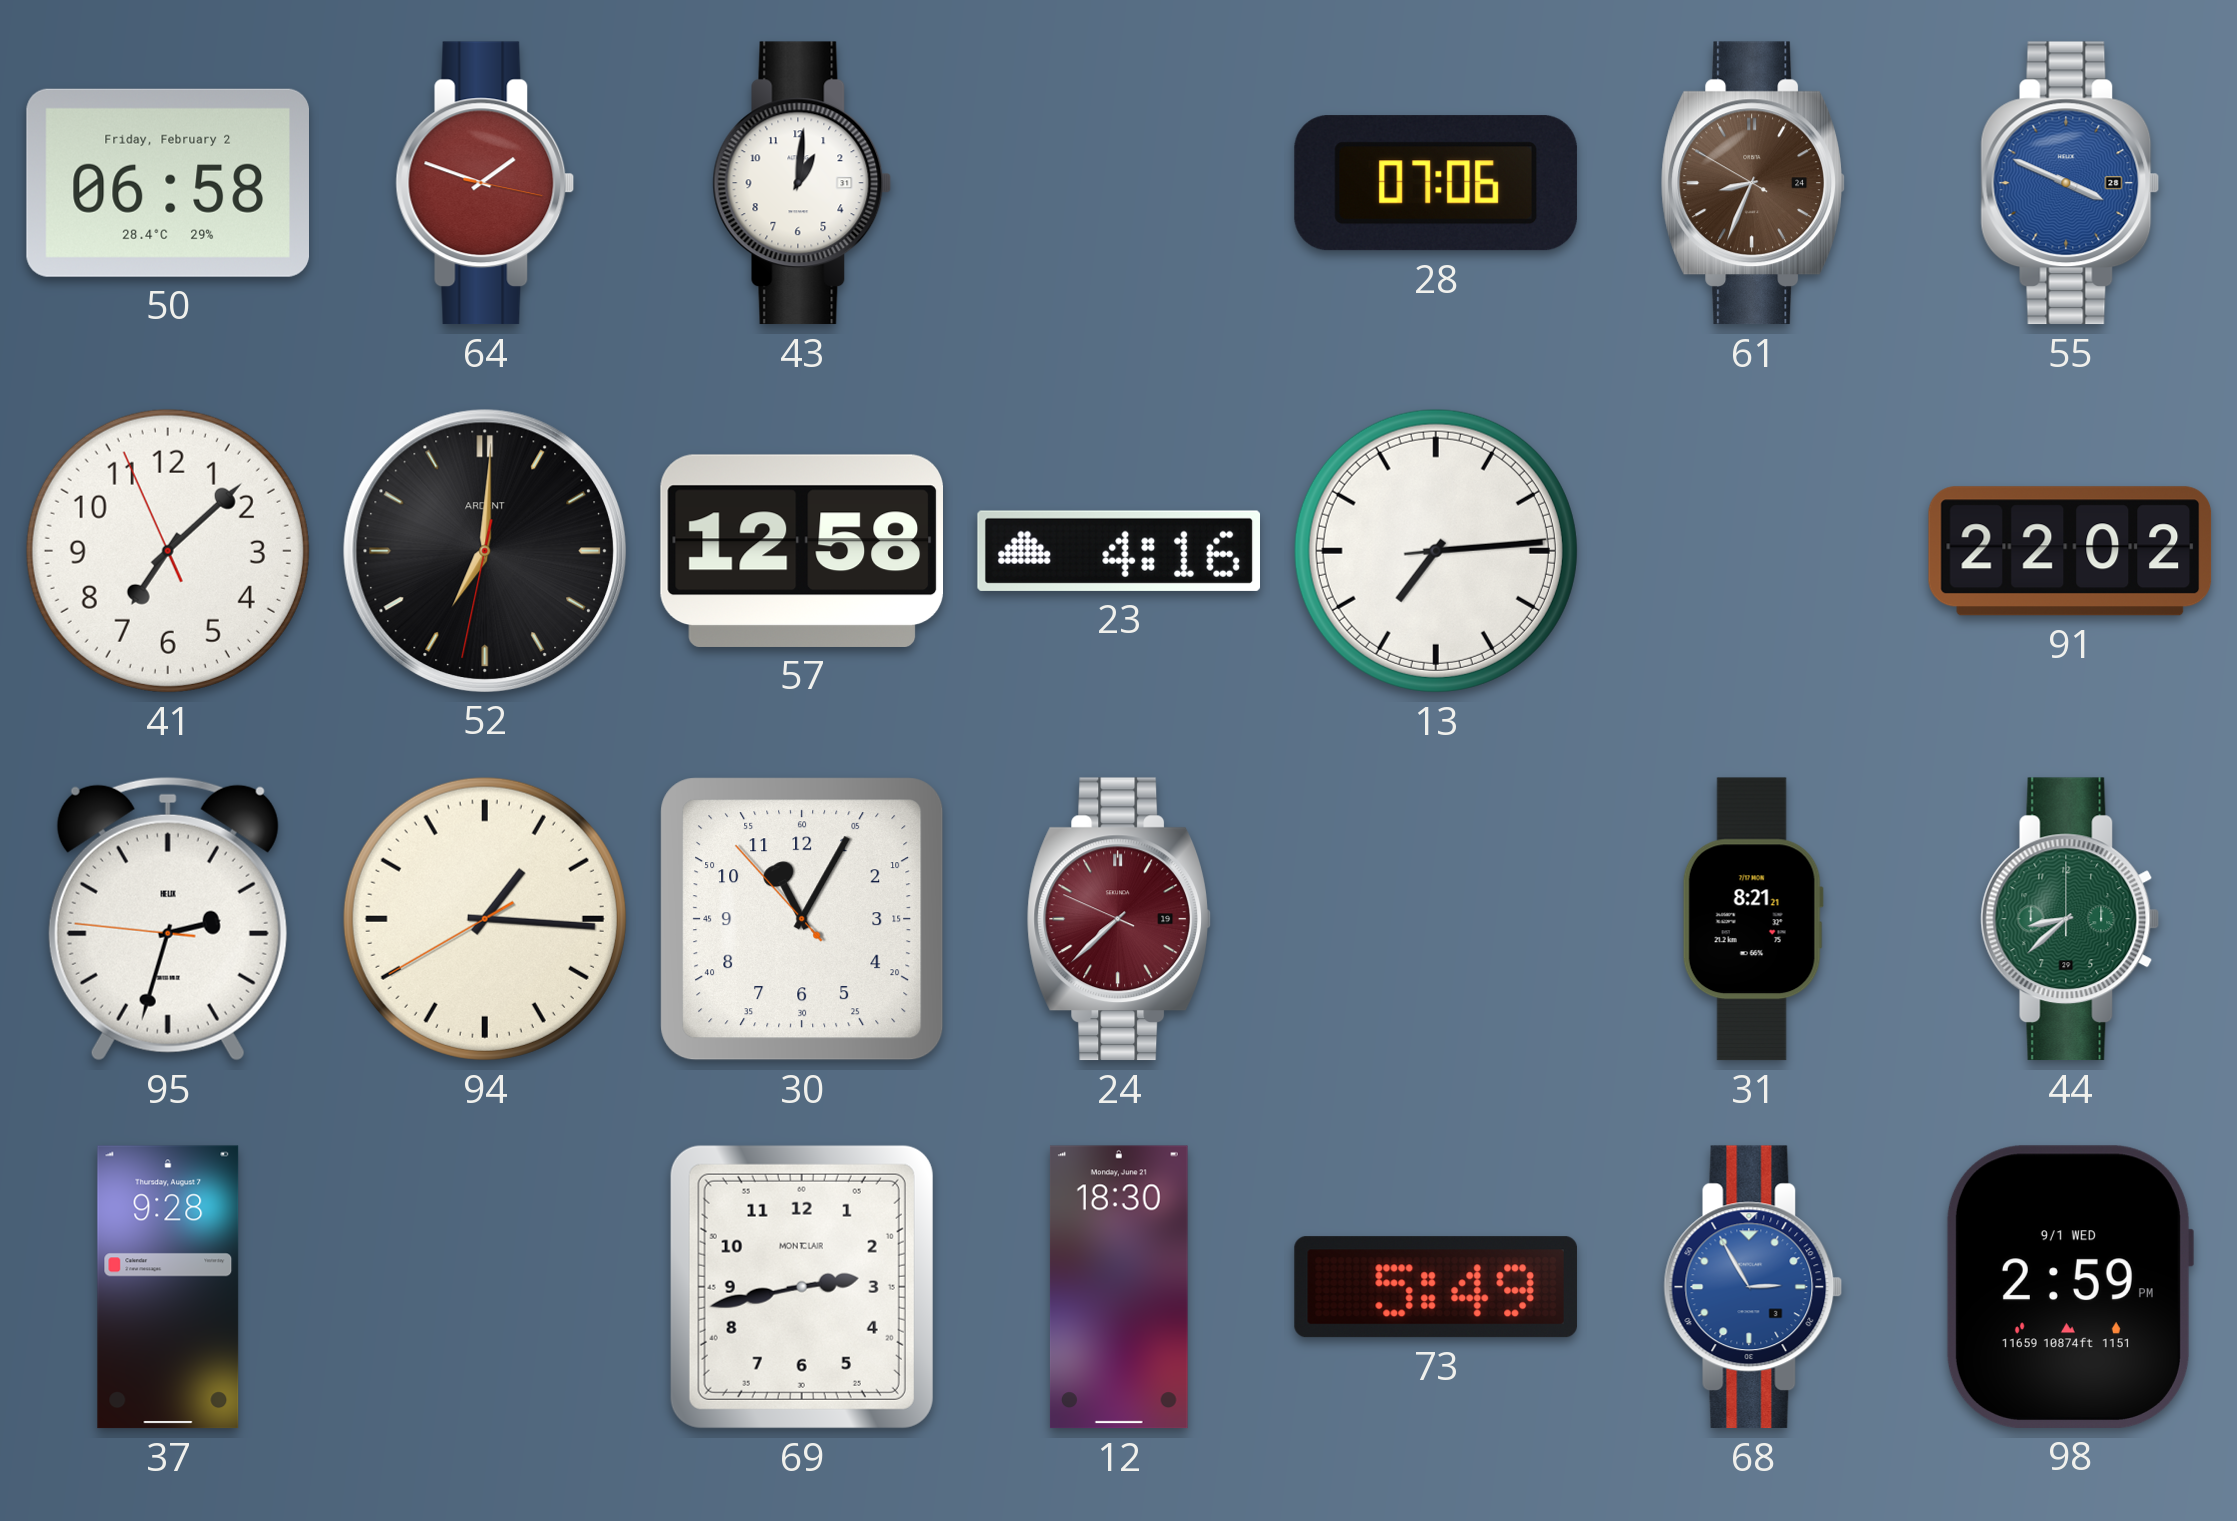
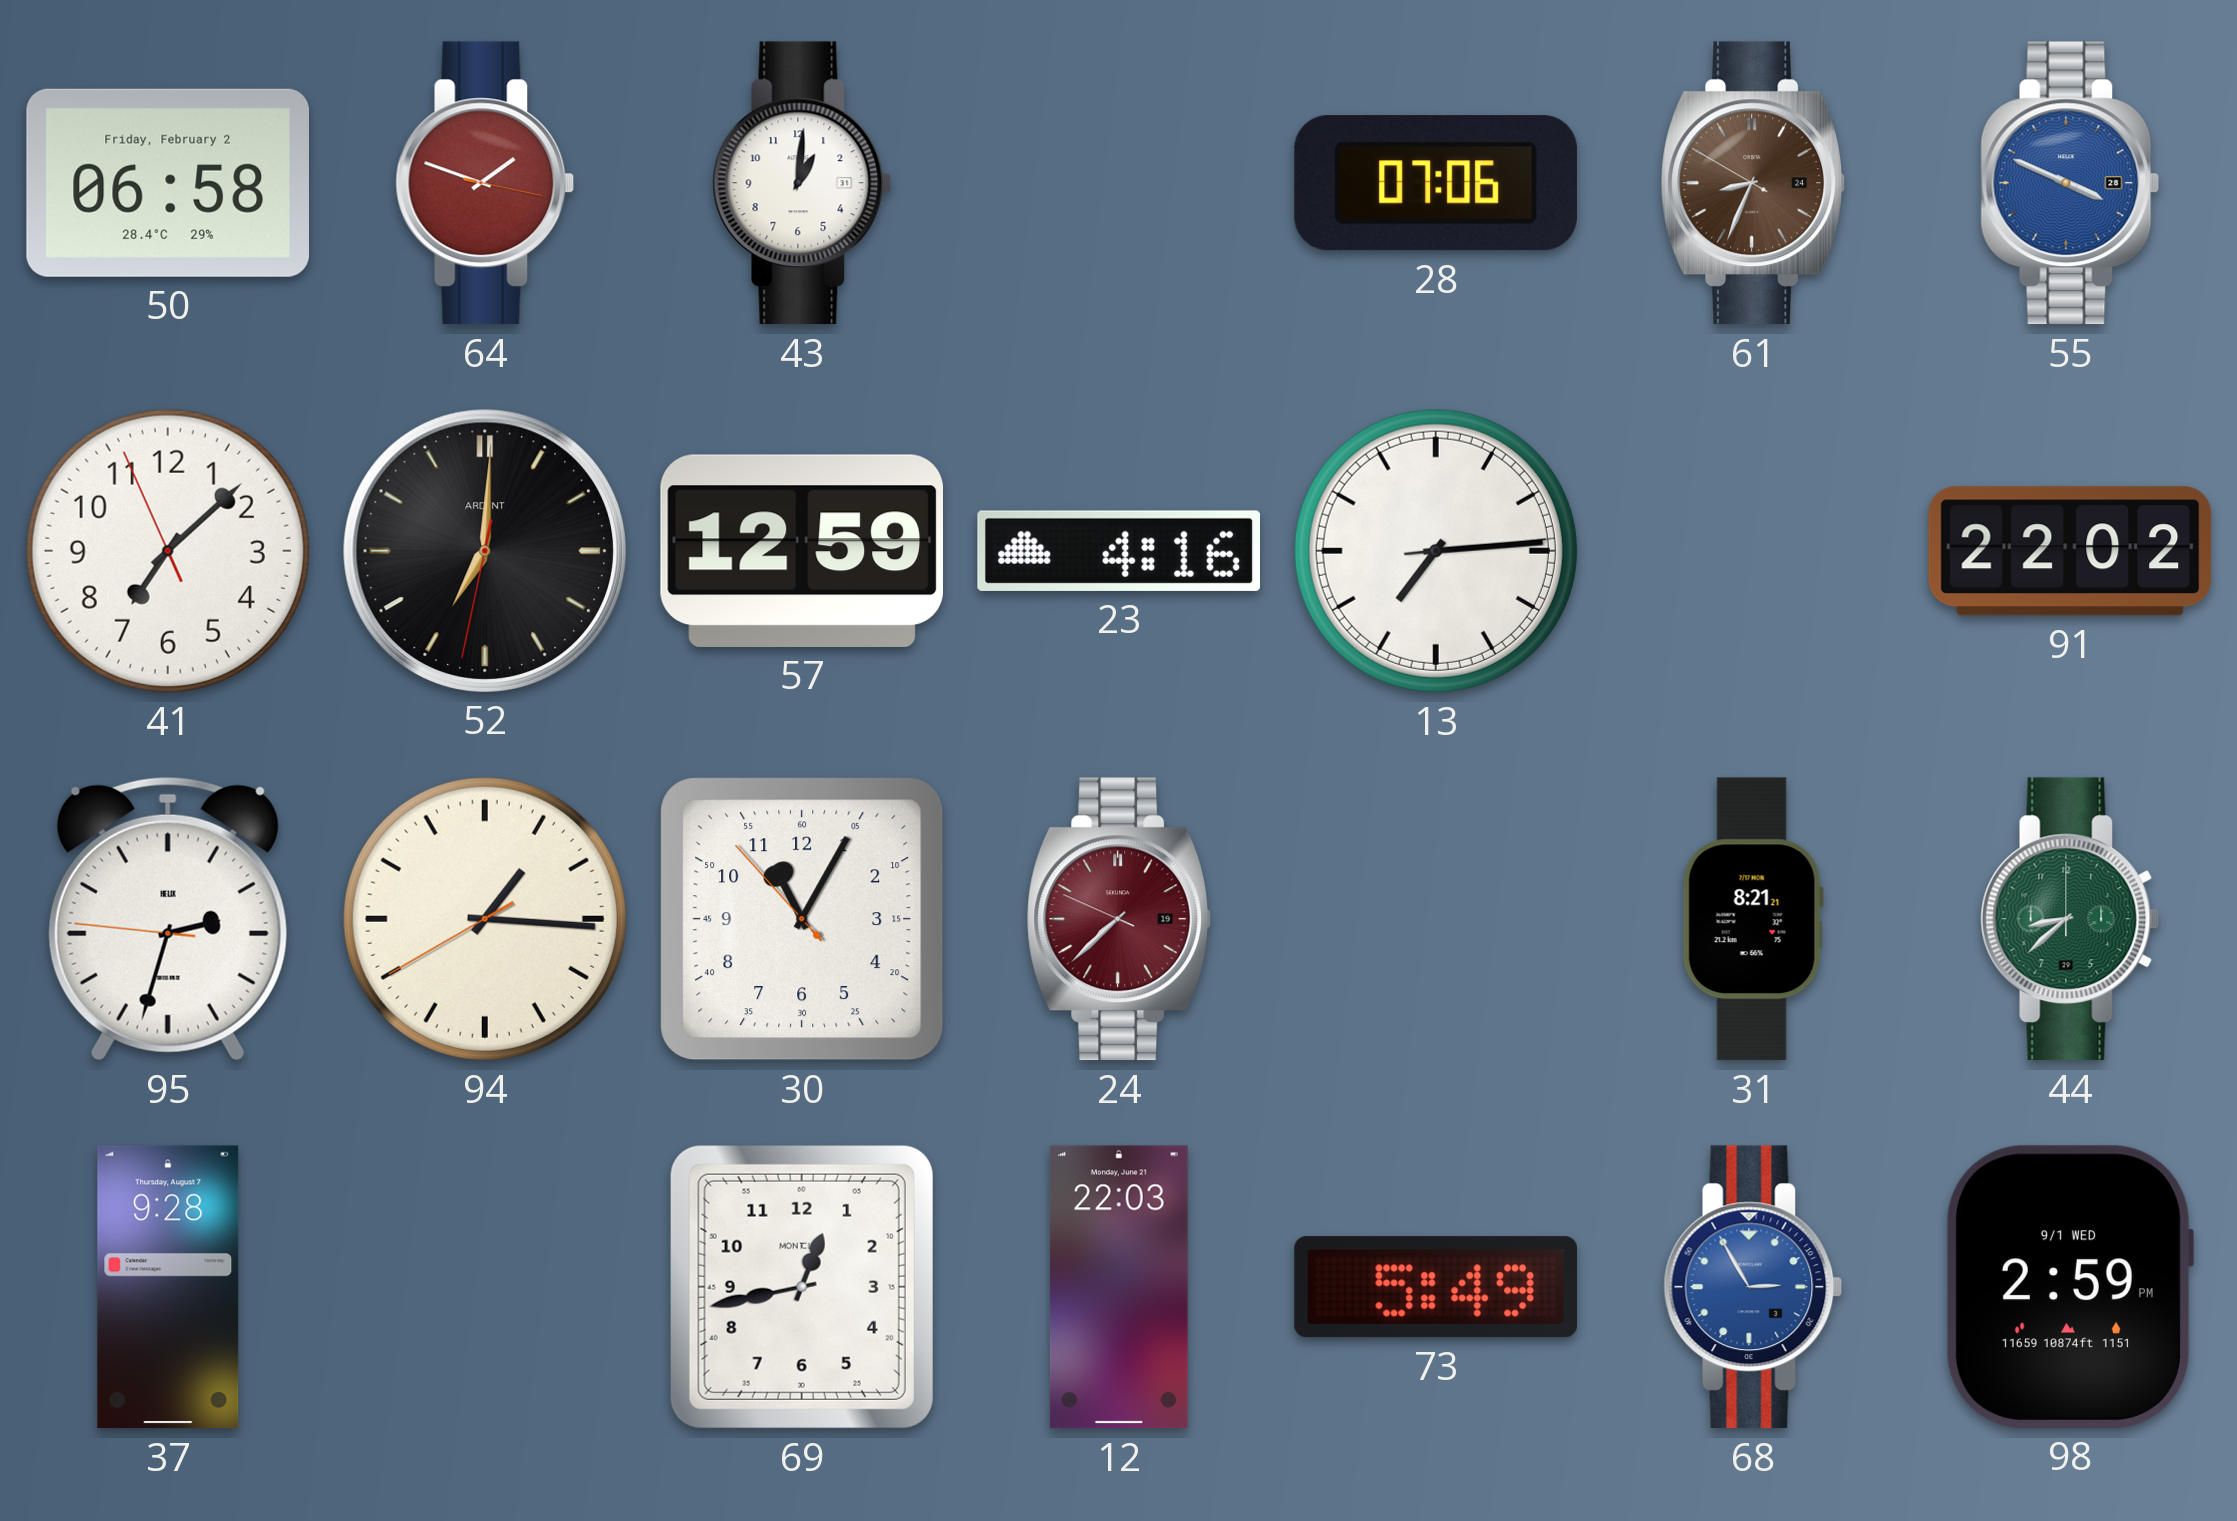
57: 12:58 -> 12:59 (801, 551)
69: 2:43 -> 12:43 (802, 1287)
12: 18:30 -> 22:03 (1119, 1287)
